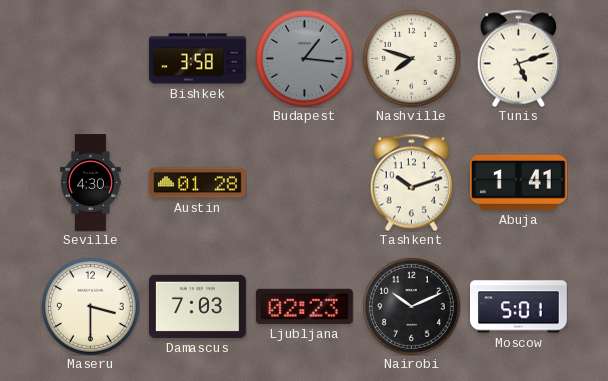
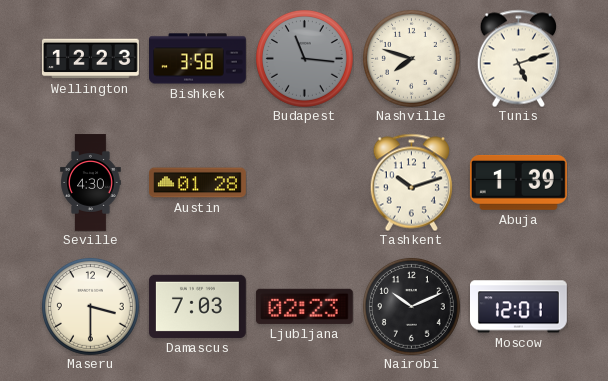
Wellington: none -> 12:23 (91, 59)
Budapest: 1:16 -> 11:16 (304, 58)
Abuja: 1:41 -> 1:39 (518, 182)
Moscow: 5:01 -> 12:01 (519, 307)
